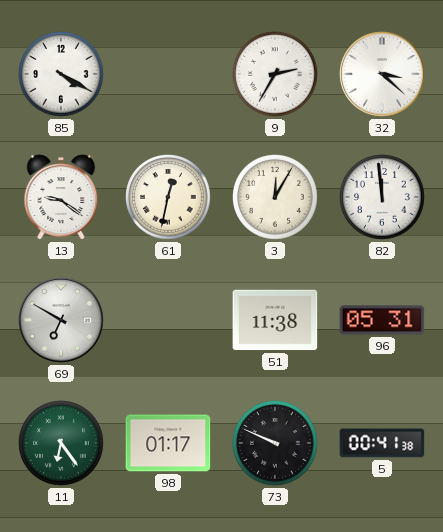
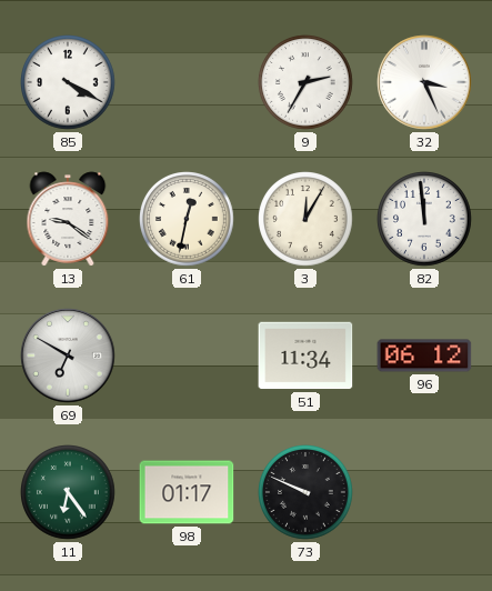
32: 3:22 -> 3:26 (424, 82)
51: 11:38 -> 11:34 (305, 355)
96: 05:31 -> 06:12 (424, 355)
5: 00:41 -> none (382, 443)
